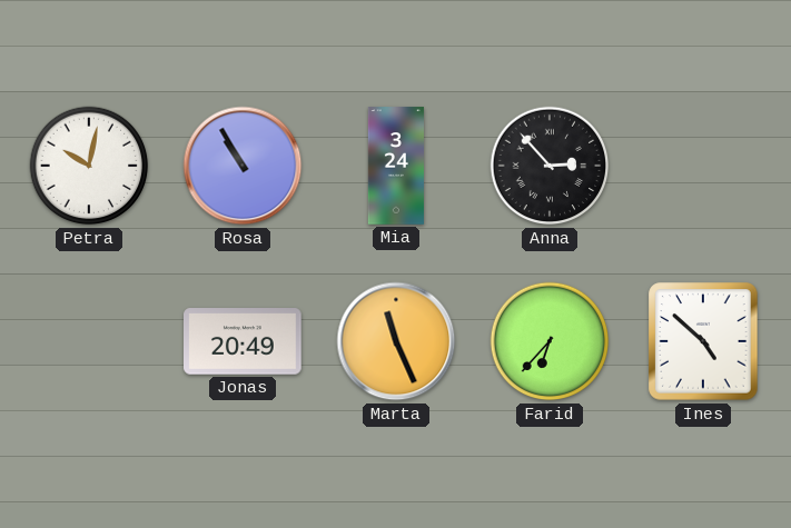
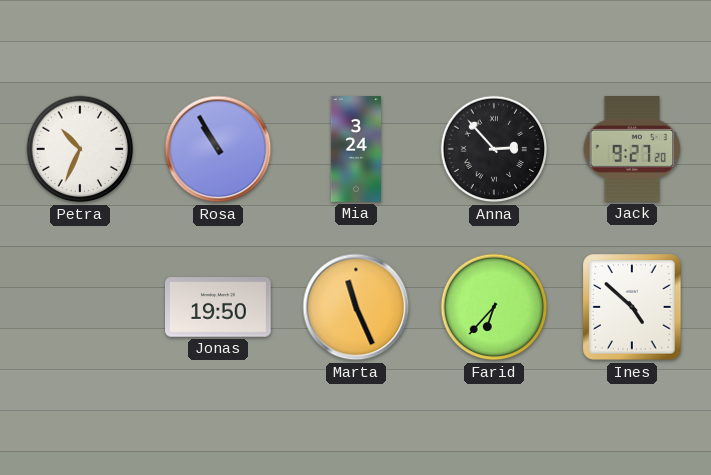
Petra: 10:02 -> 10:34 (80, 149)
Jack: none -> 9:27 (632, 150)
Jonas: 20:49 -> 19:50 (219, 307)
